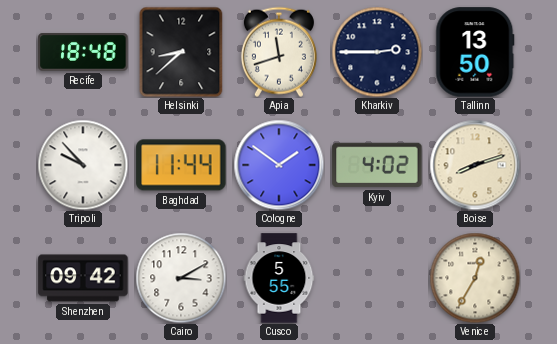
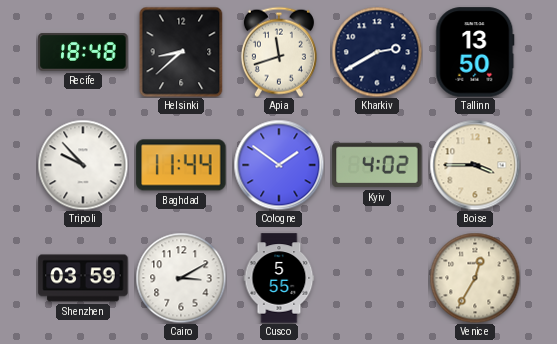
Kharkiv: 2:45 -> 2:40 (377, 52)
Boise: 8:12 -> 3:45 (475, 165)
Shenzhen: 09:42 -> 03:59 (83, 278)
